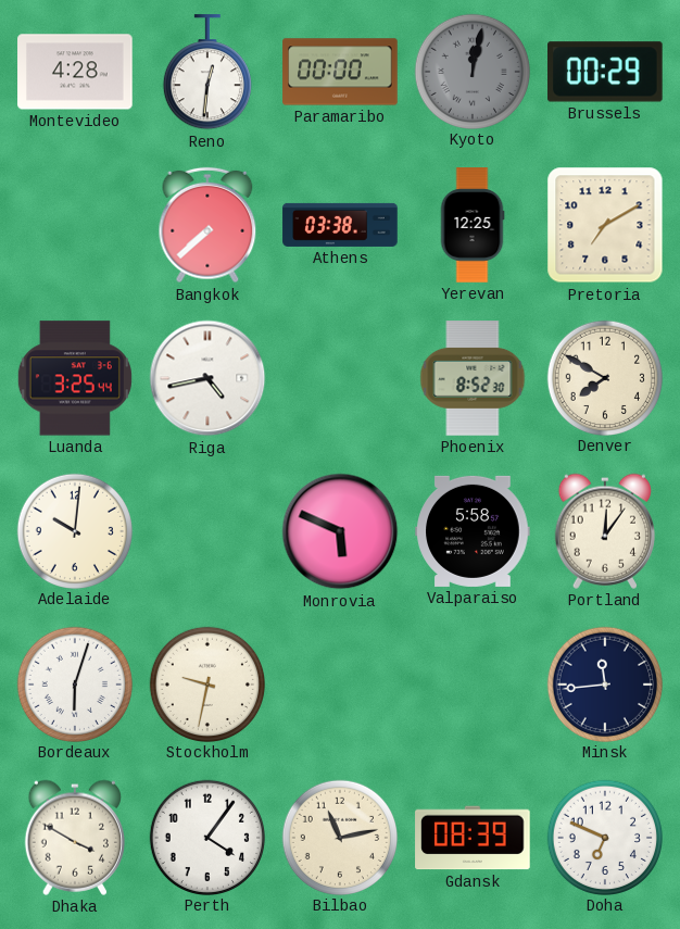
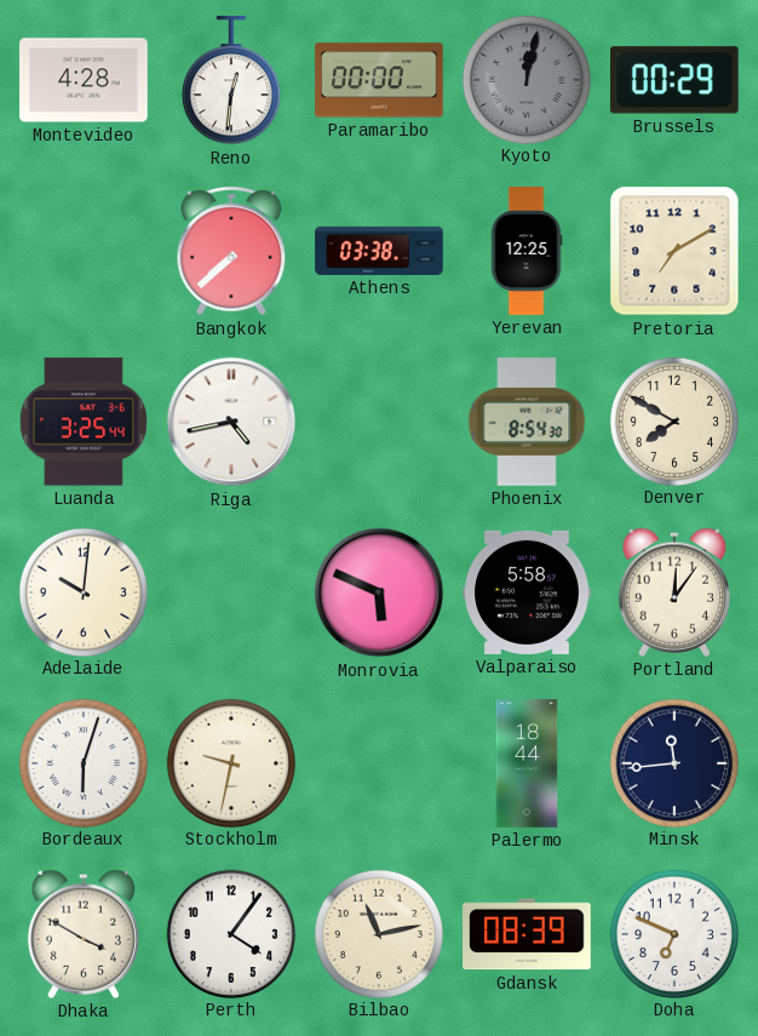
Phoenix: 8:52 -> 8:54 (527, 422)
Palermo: none -> 18:44 (527, 763)
